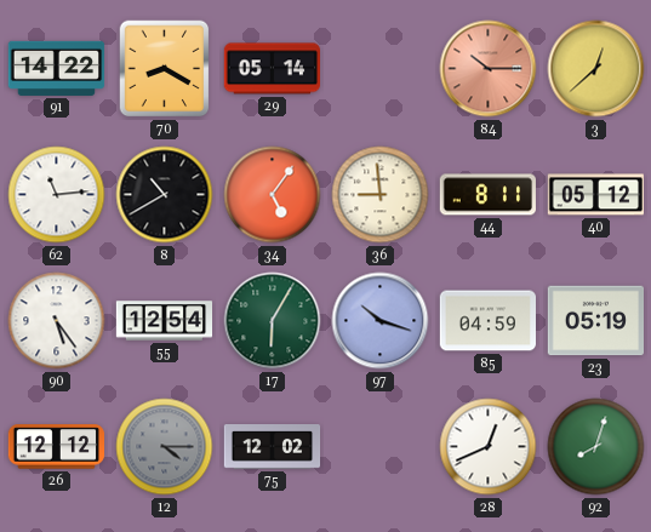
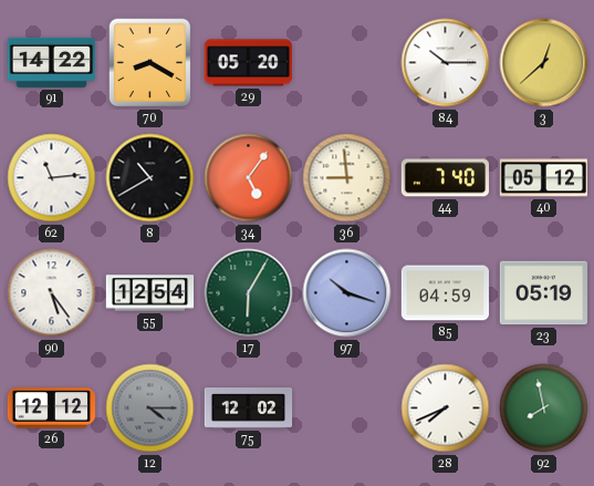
29: 05:14 -> 05:20 (248, 63)
84 dial: salmon -> white (446, 63)
44: 8:11 -> 7:40 (445, 178)
28: 12:41 -> 7:41 (446, 409)
92: 8:03 -> 7:58 (544, 409)
